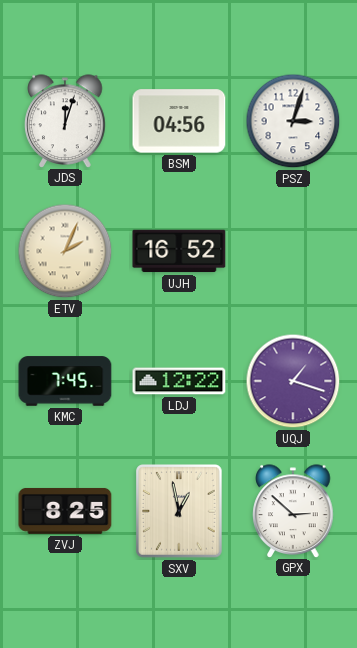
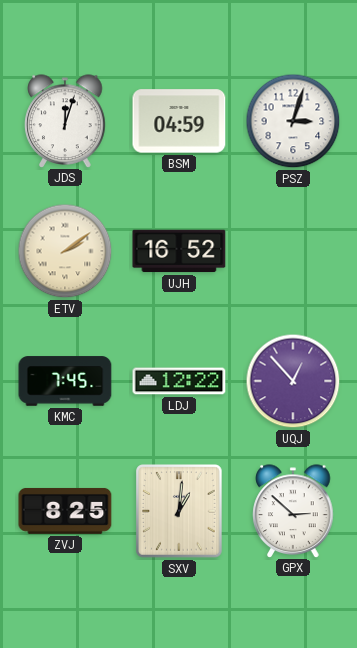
BSM: 04:56 -> 04:59 (179, 121)
ETV: 2:04 -> 2:09 (65, 251)
UQJ: 1:18 -> 12:53 (293, 381)
SXV: 12:58 -> 1:01 (179, 511)
